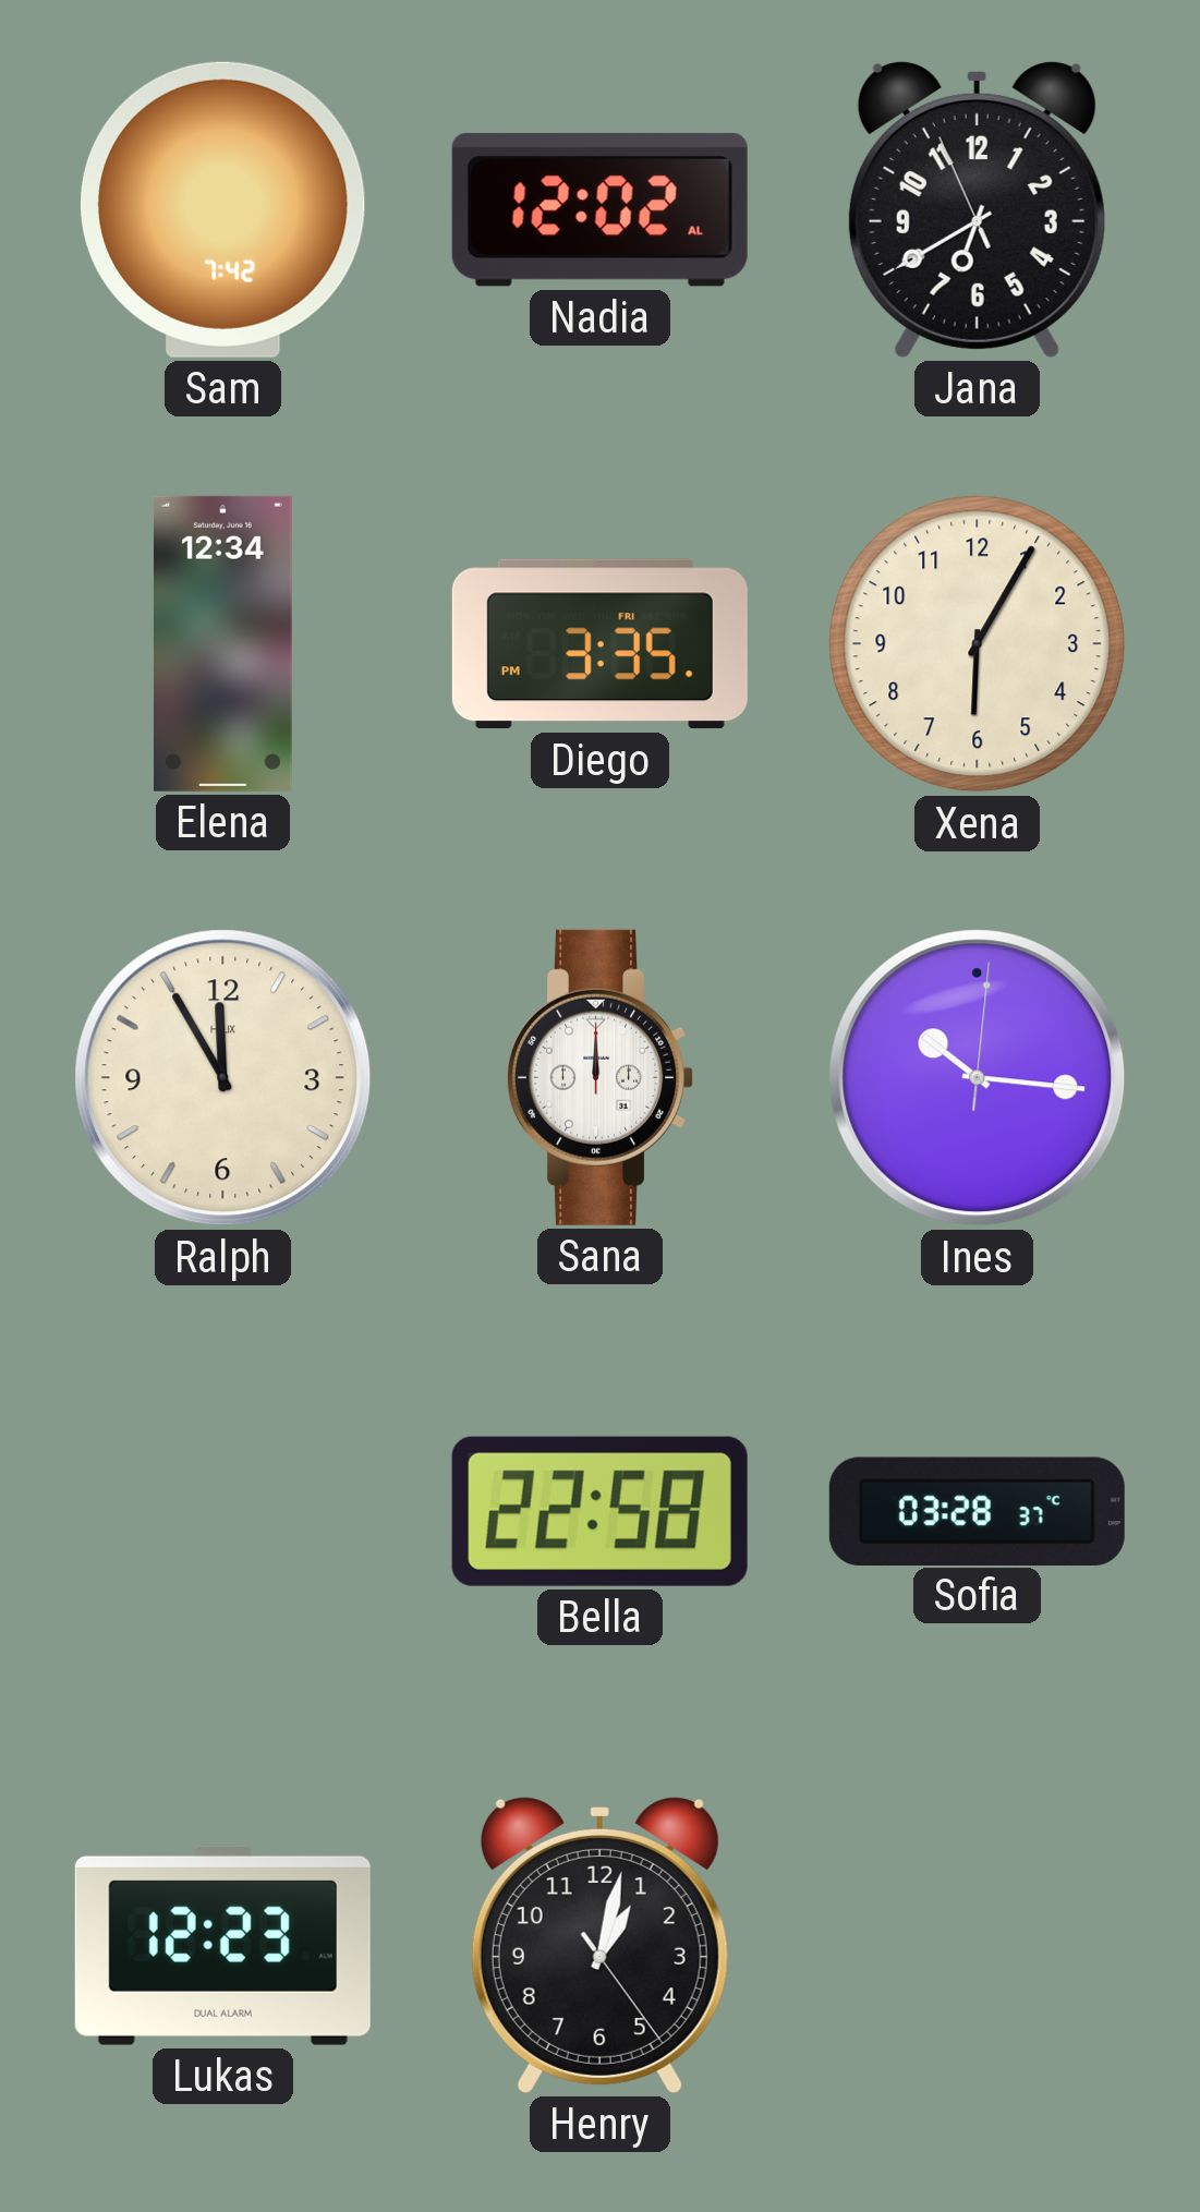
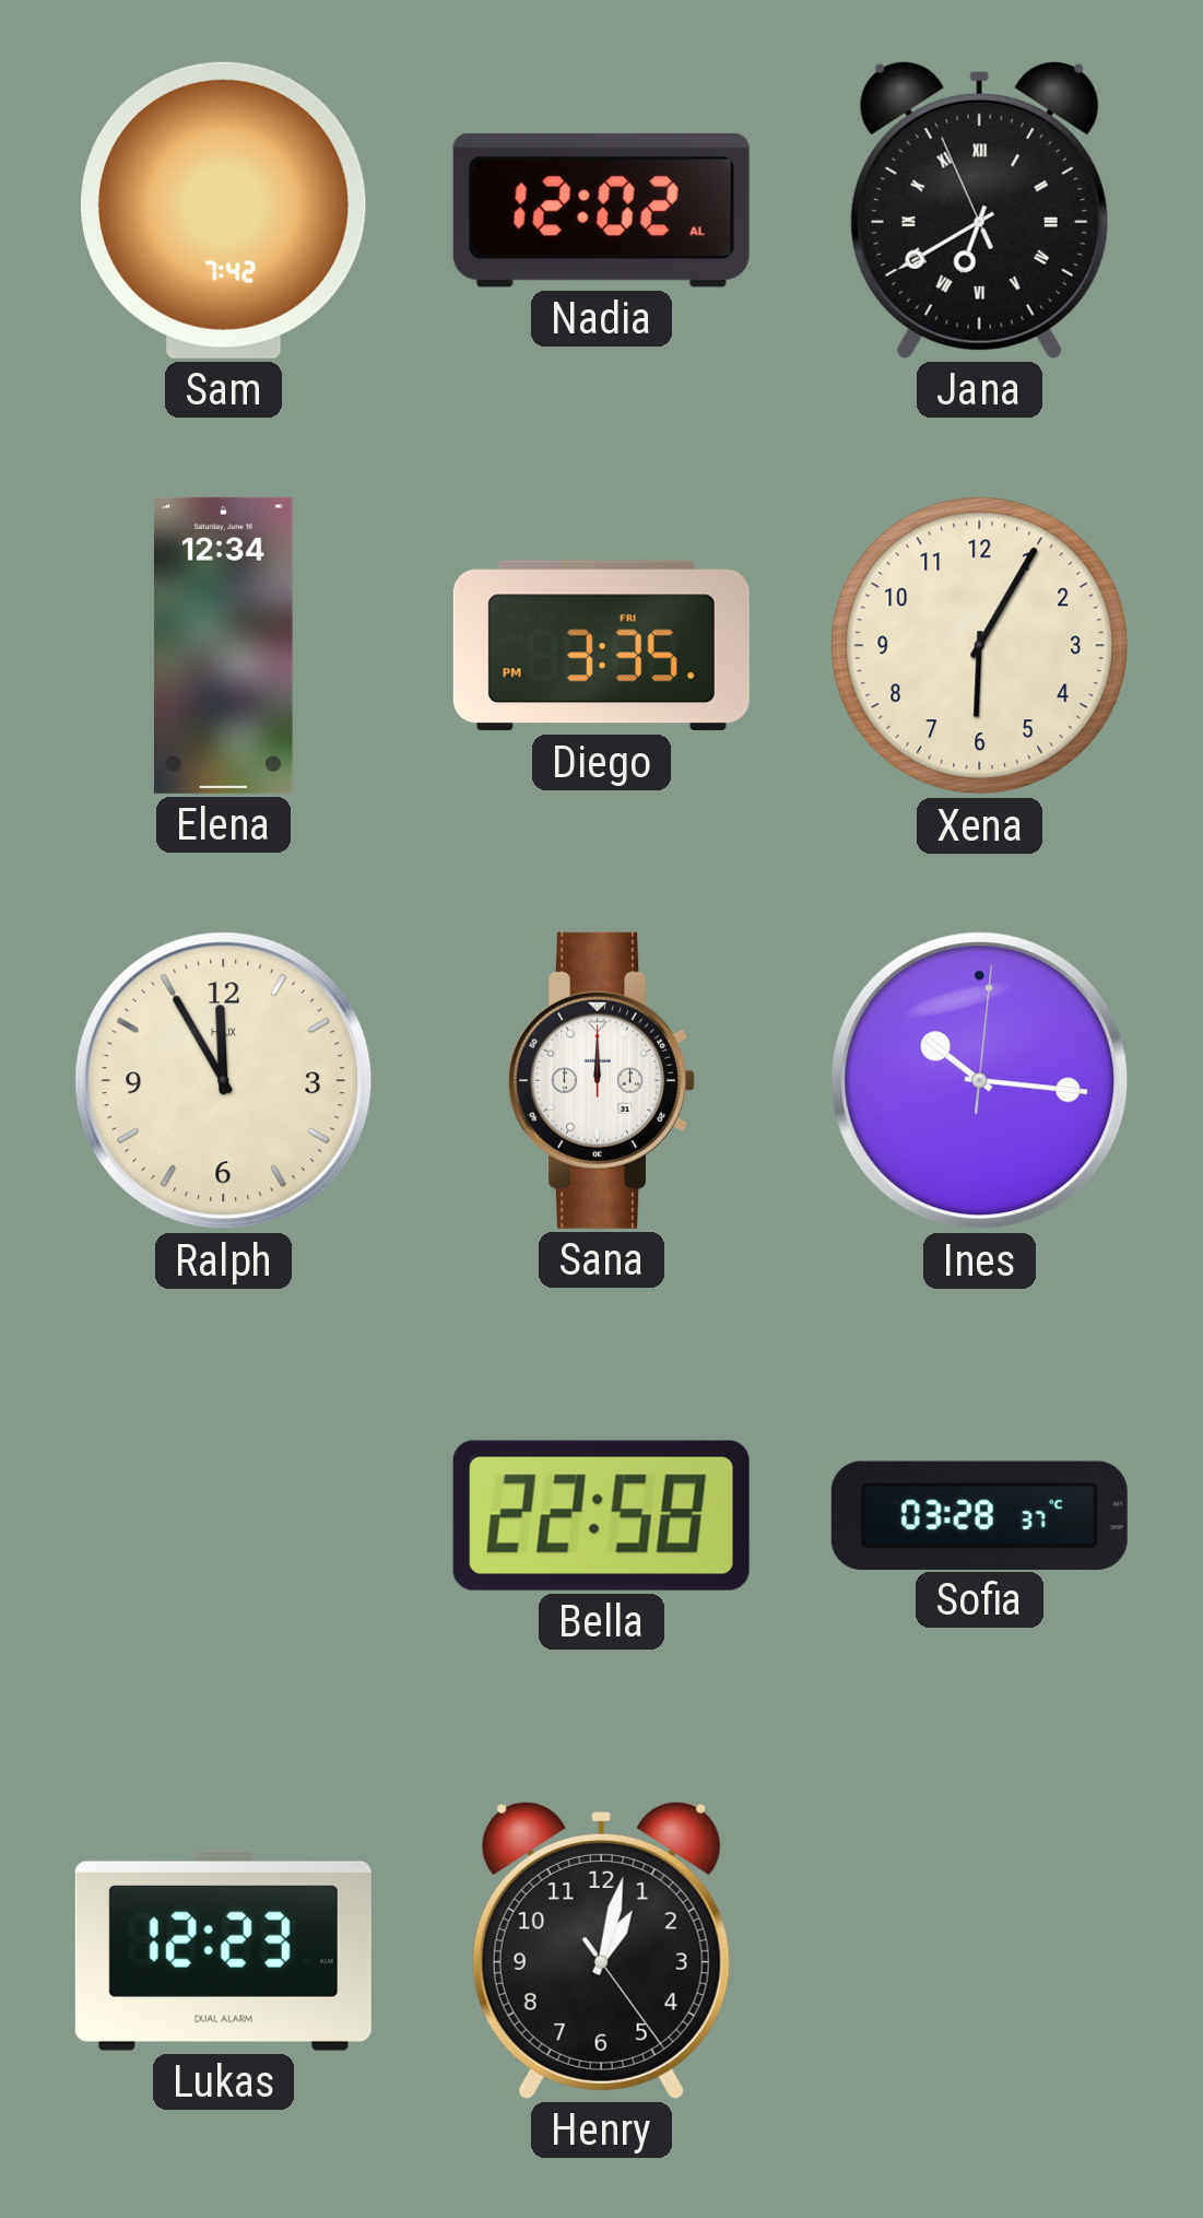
Jana numerals: Arabic -> Roman (979, 210)
